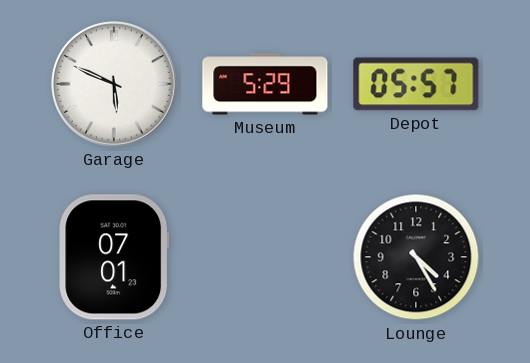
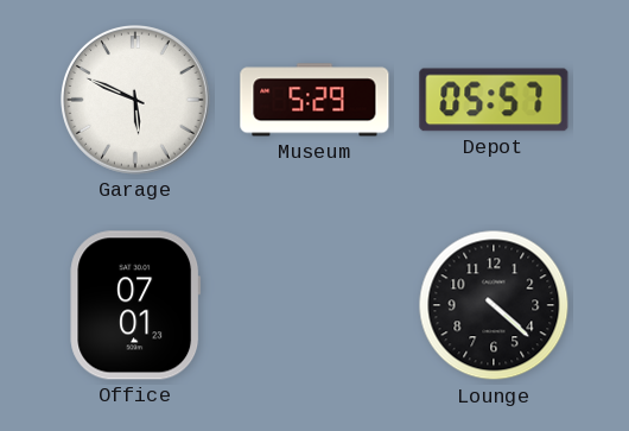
Lounge: 4:25 -> 4:22 (494, 305)
